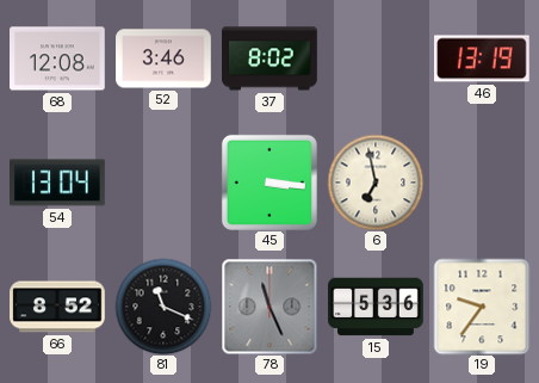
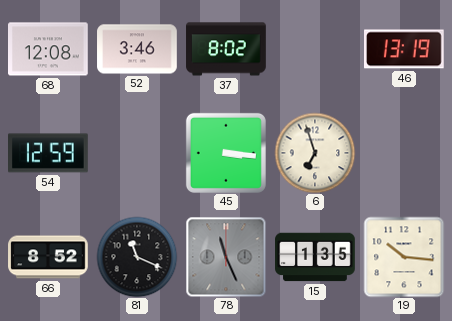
54: 13:04 -> 12:59 (49, 153)
6: 6:58 -> 6:57 (315, 153)
15: 5:36 -> 1:35 (315, 257)
19: 9:36 -> 10:16 (404, 257)
